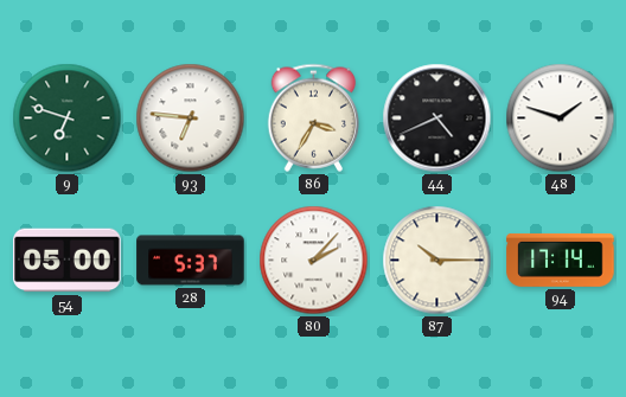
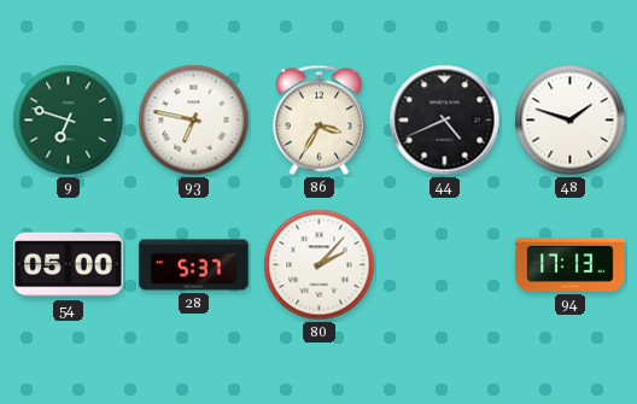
93: 6:46 -> 6:47 (194, 121)
87: 10:15 -> none (437, 261)
94: 17:14 -> 17:13 (571, 264)
